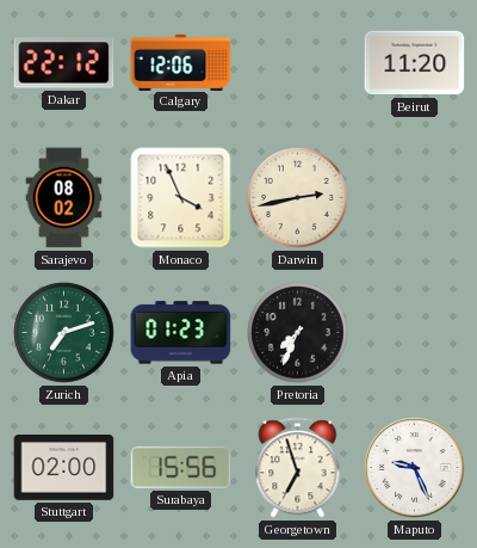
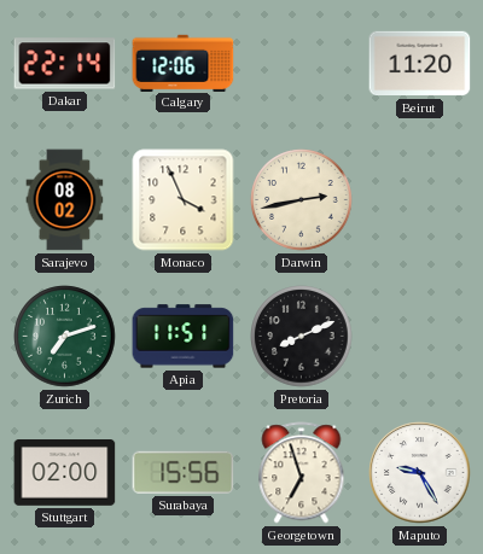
Dakar: 22:12 -> 22:14 (65, 64)
Apia: 01:23 -> 11:51 (184, 337)
Pretoria: 7:34 -> 8:11 (302, 337)
Maputo: 9:26 -> 9:25 (420, 473)
